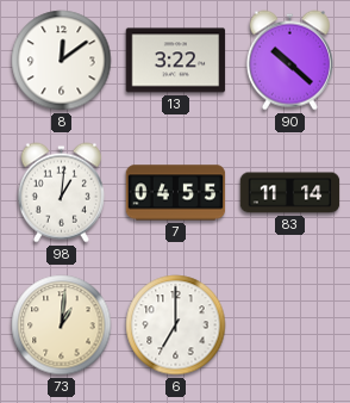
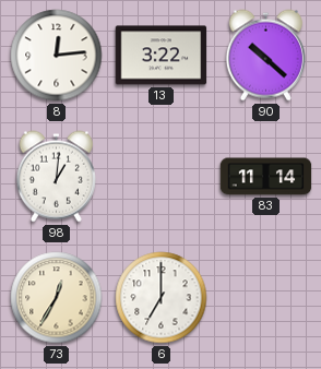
8: 12:09 -> 12:14 (57, 56)
7: 04:55 -> none (176, 193)
73: 1:01 -> 12:35 (57, 298)
